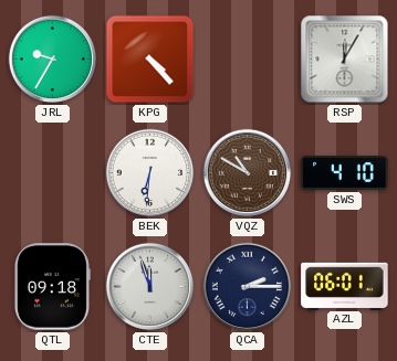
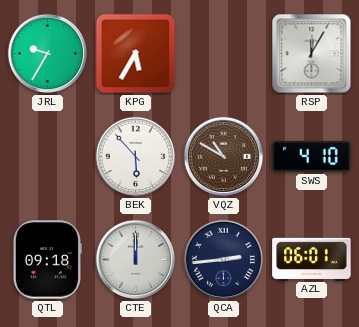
KPG: 4:23 -> 5:35 (136, 54)
BEK: 6:31 -> 5:53 (136, 157)
CTE: 11:57 -> 12:00 (136, 260)
QCA: 2:15 -> 2:44 (224, 260)
